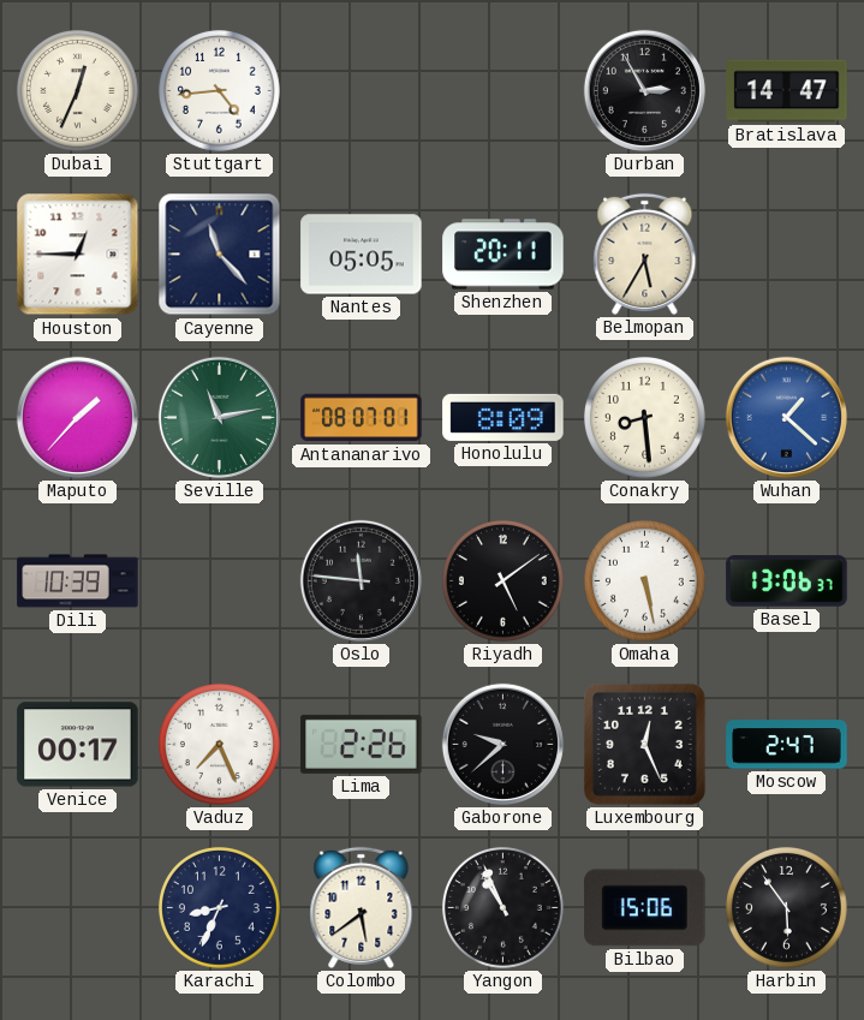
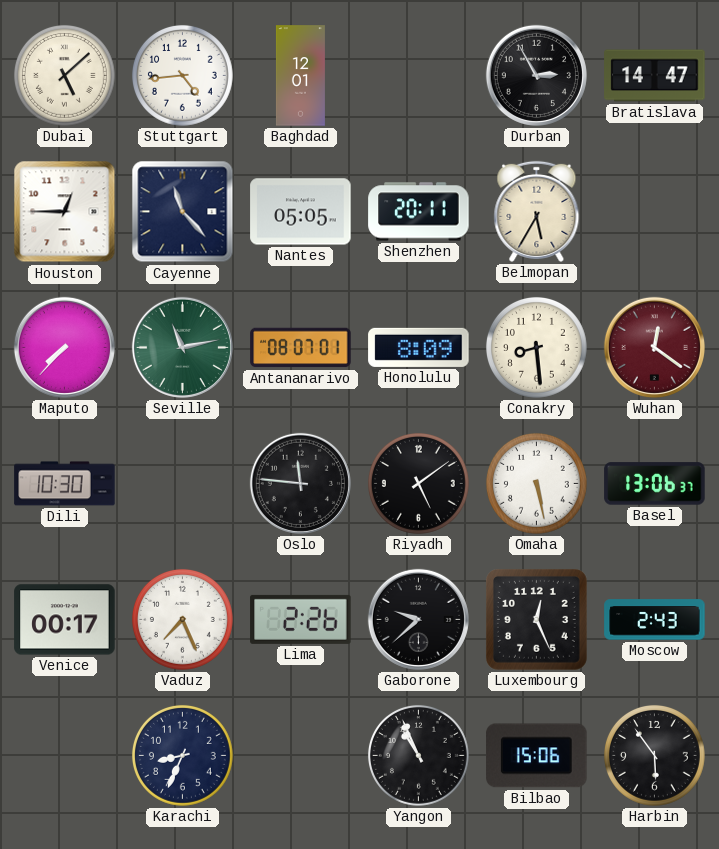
Dubai: 12:34 -> 5:08 (64, 75)
Baghdad: none -> 12:01 (300, 76)
Maputo: 1:37 -> 7:37 (64, 347)
Wuhan: 1:22 -> 12:21 (654, 347)
Wuhan dial: blue -> burgundy (654, 347)
Dili: 10:39 -> 10:30 (65, 484)
Moscow: 2:47 -> 2:43 (655, 620)
Colombo: 5:39 -> none (362, 907)
